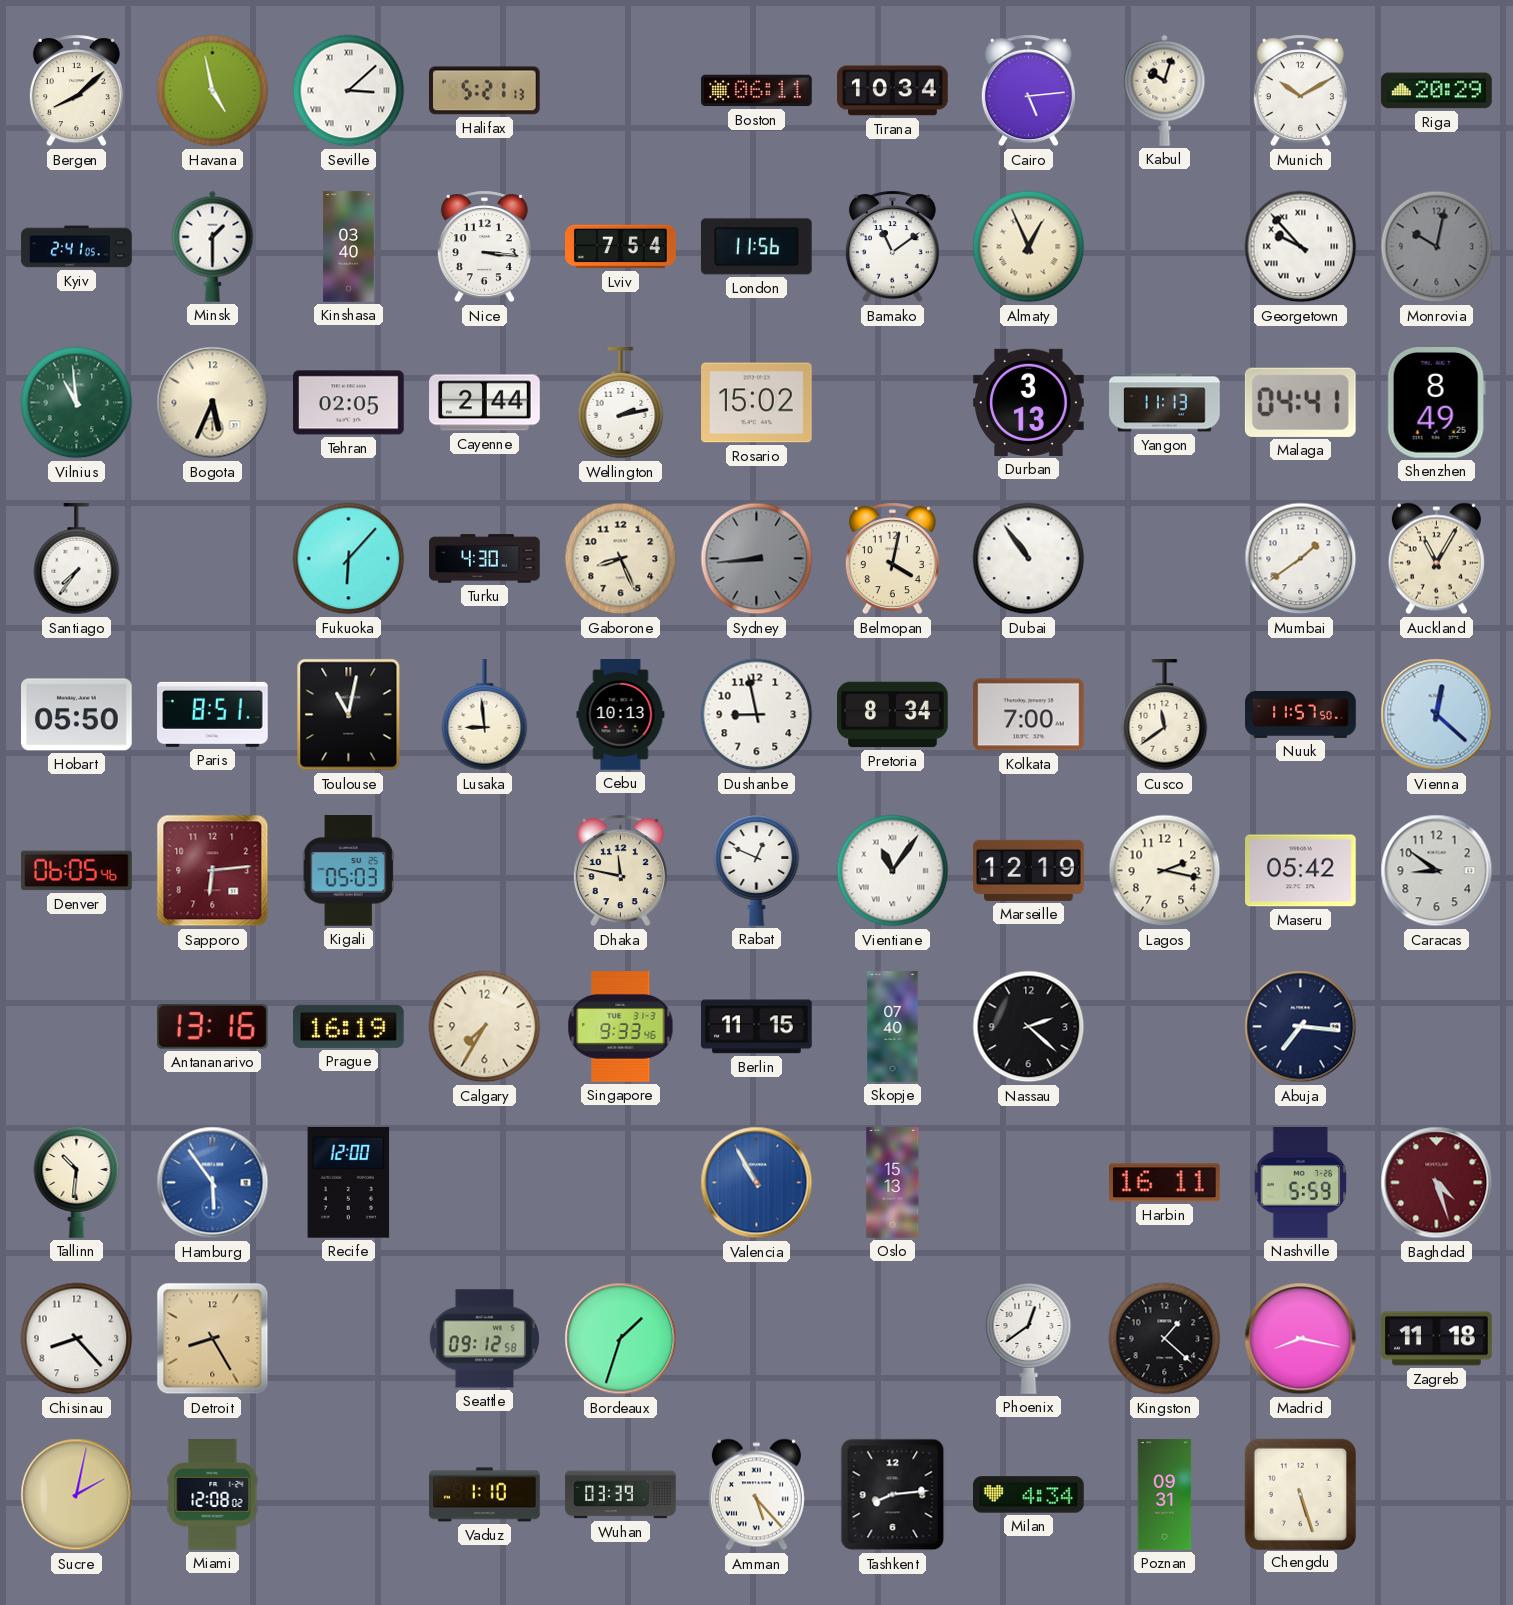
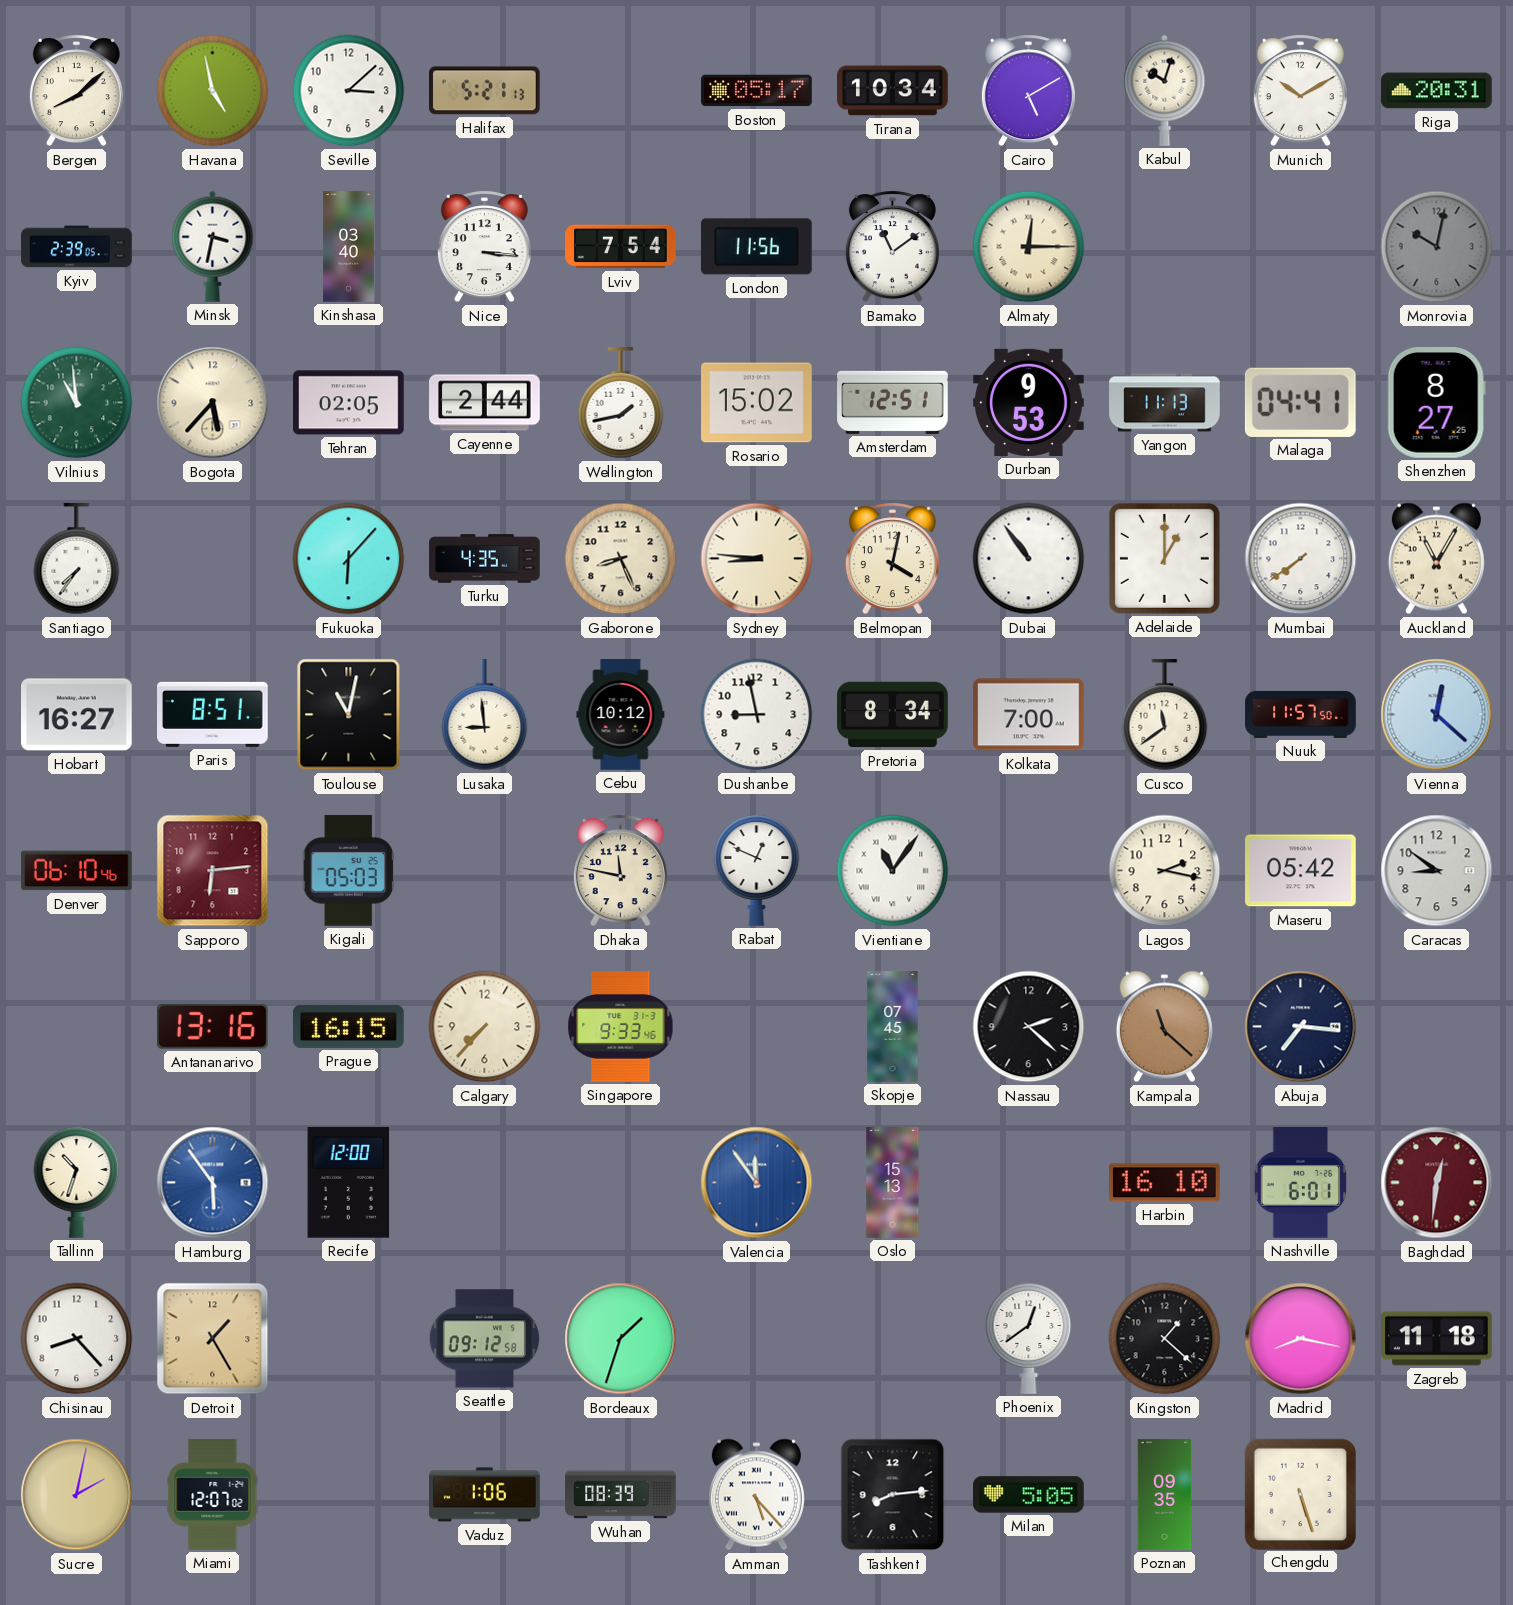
Seville numerals: Roman -> Arabic (349, 91)
Boston: 06:11 -> 05:17 (757, 91)
Cairo: 5:14 -> 5:10 (1028, 91)
Riga: 20:29 -> 20:31 (1437, 91)
Kyiv: 2:41 -> 2:39 (77, 247)
Minsk: 1:30 -> 3:32 (213, 246)
Almaty: 12:56 -> 12:15 (1029, 247)
Georgetown: 9:53 -> none (1301, 247)
Bogota: 5:34 -> 5:37 (213, 403)
Wellington: 2:13 -> 1:43 (621, 403)
Amsterdam: none -> 12:51 (893, 402)
Durban: 3:13 -> 9:53 (1029, 402)
Shenzhen: 8:49 -> 8:27 (1436, 403)
Turku: 4:30 -> 4:35 (485, 559)
Sydney: 8:44 -> 8:46 (757, 559)
Sydney dial: grey -> cream (757, 559)
Adelaide: none -> 1:00 (1164, 558)
Mumbai: 1:39 -> 7:39 (1301, 559)
Hobart: 05:50 -> 16:27 (77, 715)
Cebu: 10:13 -> 10:12 (621, 715)
Denver: 06:05 -> 06:10 (77, 871)
Marseille: 12:19 -> none (1029, 870)
Prague: 16:19 -> 16:15 (349, 1026)
Calgary: 7:35 -> 7:37 (485, 1027)
Berlin: 11:15 -> none (757, 1027)
Skopje: 07:40 -> 07:45 (893, 1027)
Kampala: none -> 11:22 (1164, 1027)
Tallinn: 10:31 -> 10:33 (77, 1182)
Valencia: 10:55 -> 11:54 (757, 1183)
Harbin: 16:11 -> 16:10 (1165, 1183)
Nashville: 5:59 -> 6:01 (1301, 1183)
Baghdad: 4:27 -> 12:31 (1437, 1183)
Detroit: 8:25 -> 1:25 (213, 1339)
Miami: 12:08 -> 12:07 (213, 1495)
Vaduz: 1:10 -> 1:06 (485, 1495)
Wuhan: 03:39 -> 08:39 (621, 1495)
Milan: 4:34 -> 5:05 (1029, 1495)
Poznan: 09:31 -> 09:35 (1165, 1495)
